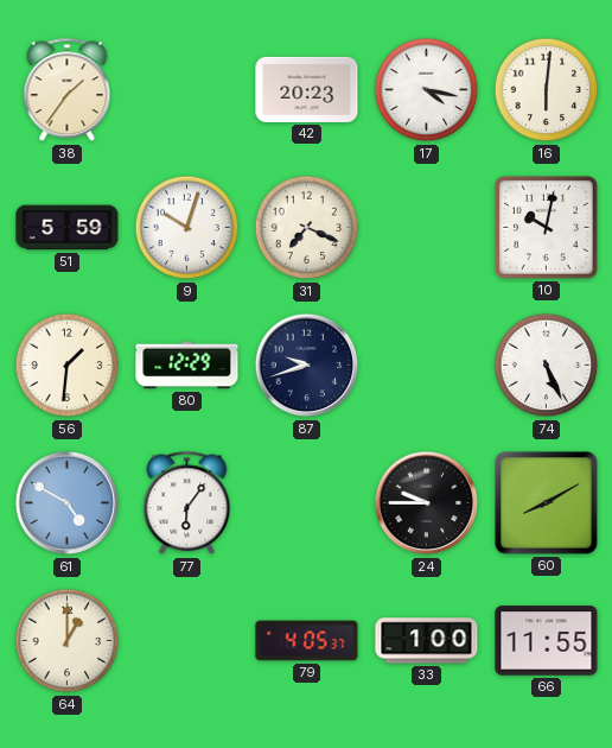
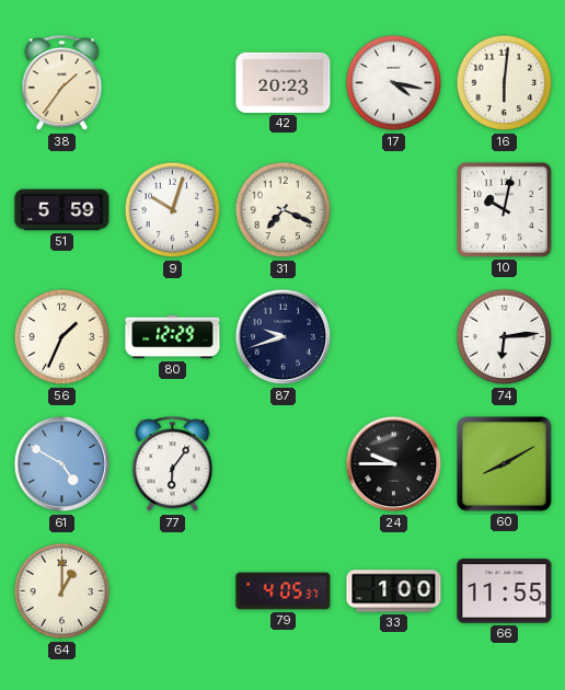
56: 1:31 -> 1:34 (62, 337)
74: 5:26 -> 6:14 (505, 337)
